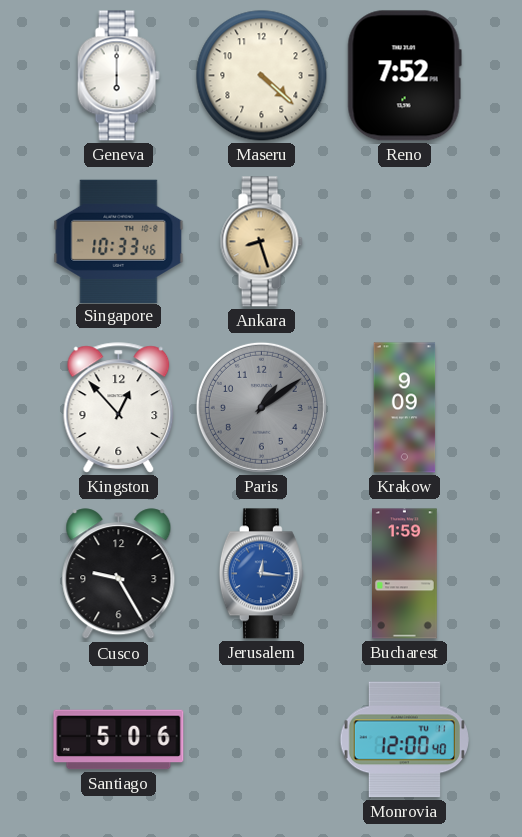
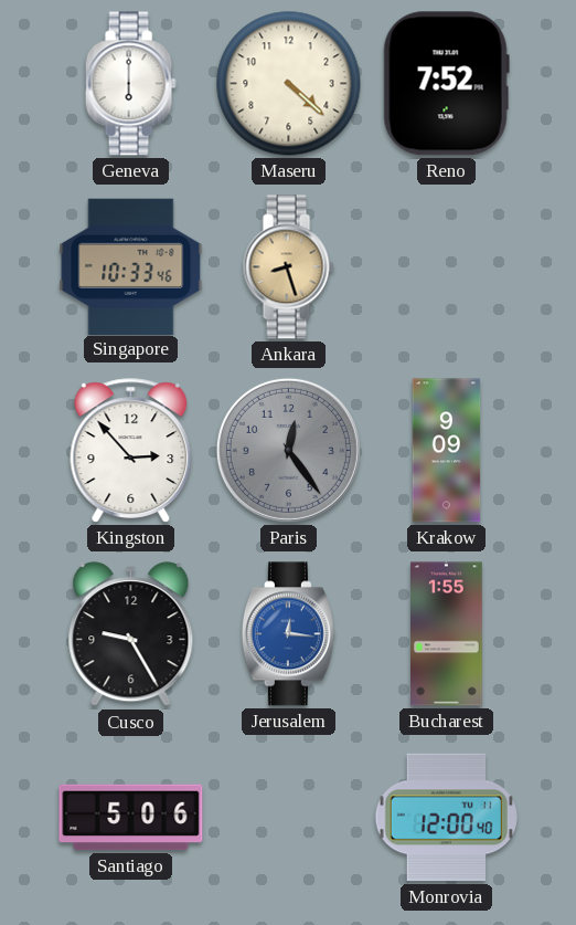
Kingston: 12:53 -> 2:53 (131, 451)
Paris: 1:09 -> 12:24 (288, 450)
Bucharest: 1:59 -> 1:55 (447, 634)
